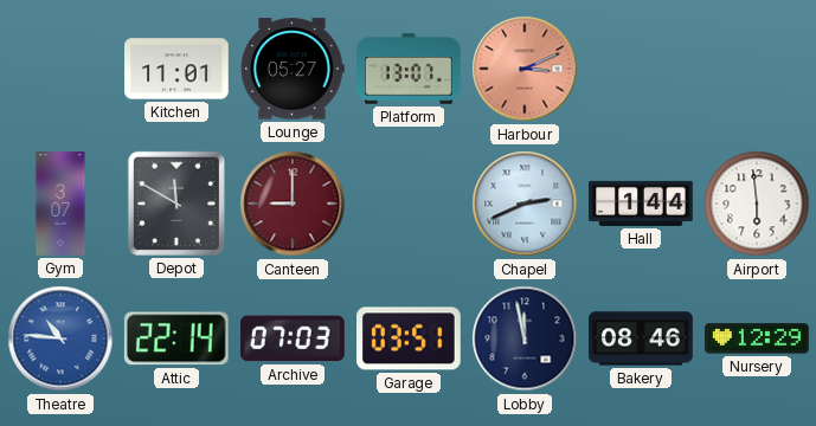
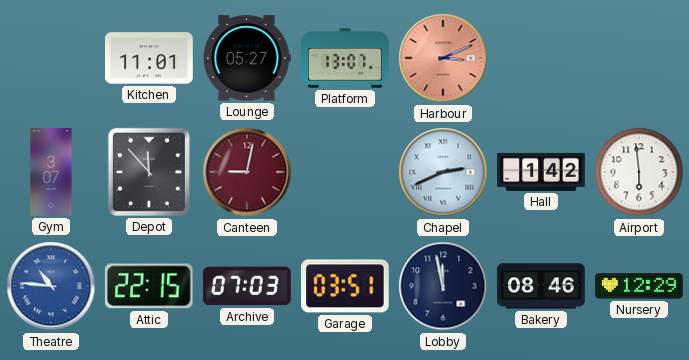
Depot: 11:50 -> 11:53 (149, 172)
Canteen: 9:00 -> 9:02 (247, 172)
Hall: 1:44 -> 1:42 (541, 172)
Attic: 22:14 -> 22:15 (149, 286)
